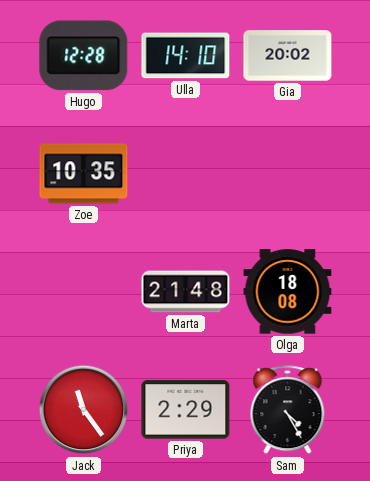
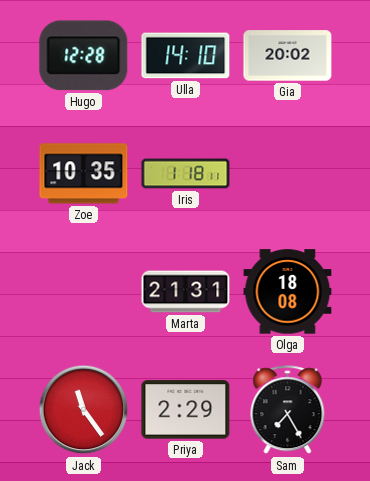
Iris: none -> 1:18 (186, 174)
Marta: 21:48 -> 21:31 (186, 292)
Sam: 4:25 -> 7:25 (288, 410)
